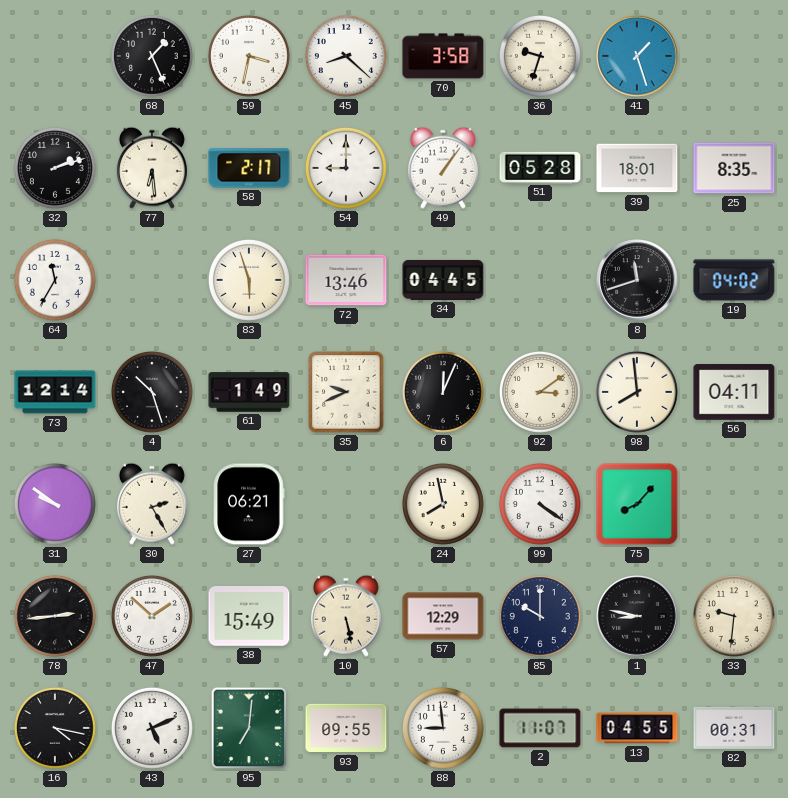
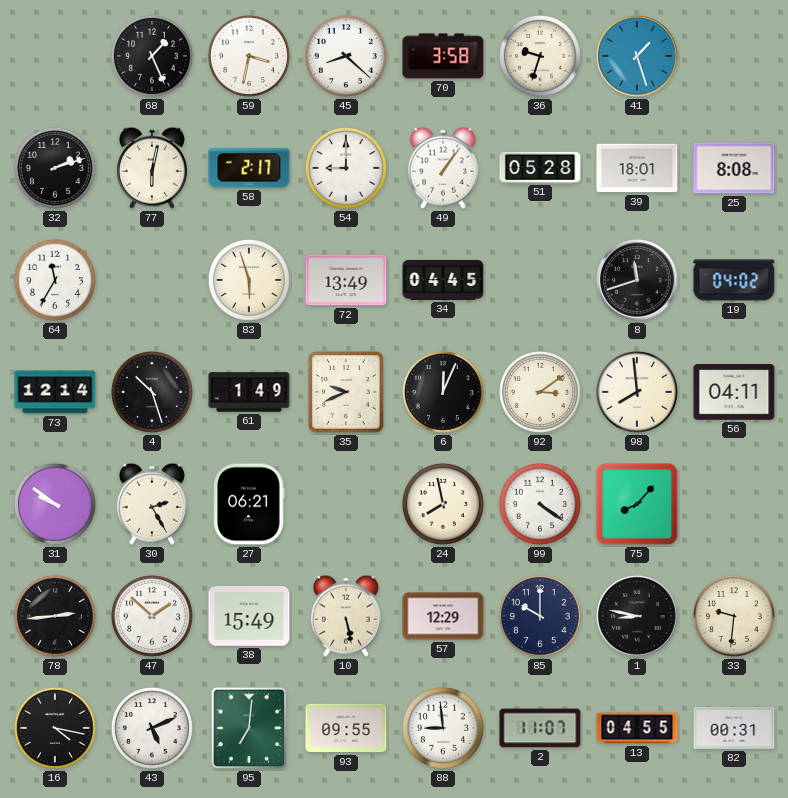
77: 6:29 -> 6:02 (152, 168)
25: 8:35 -> 8:08 (734, 168)
72: 13:46 -> 13:49 (346, 280)
